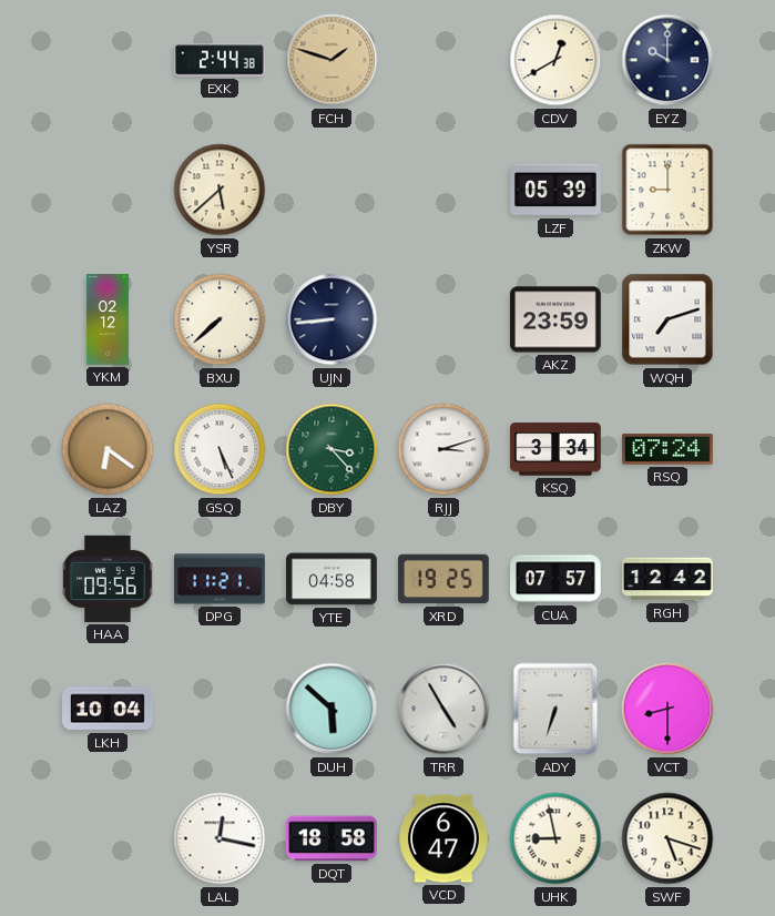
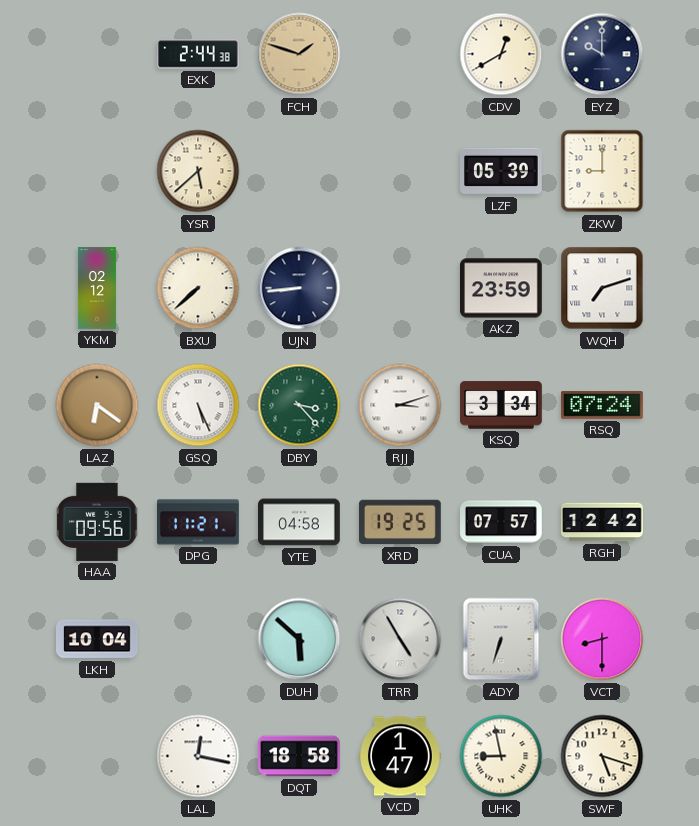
VCD: 6:47 -> 1:47 (400, 756)
